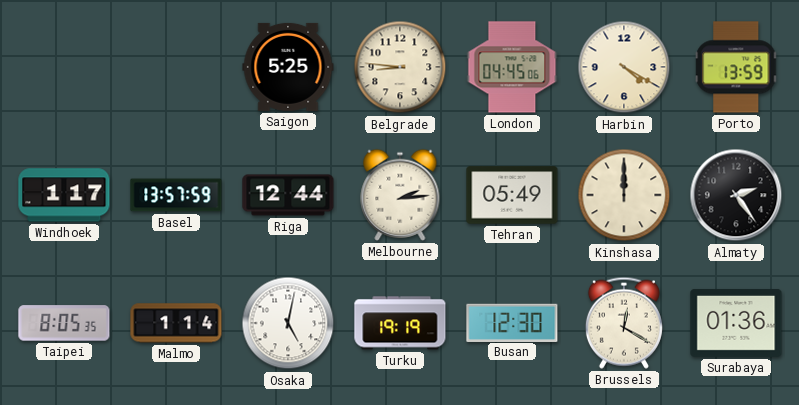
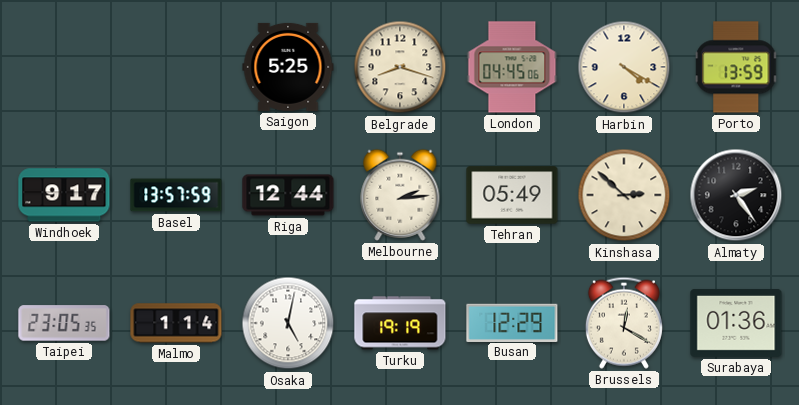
Belgrade: 8:46 -> 8:18 (400, 67)
Windhoek: 1:17 -> 9:17 (64, 195)
Kinshasa: 12:00 -> 2:52 (624, 195)
Taipei: 8:05 -> 23:05 (64, 323)
Busan: 12:30 -> 12:29 (512, 322)
